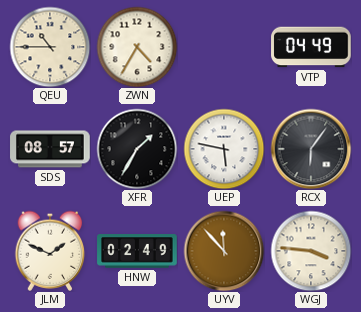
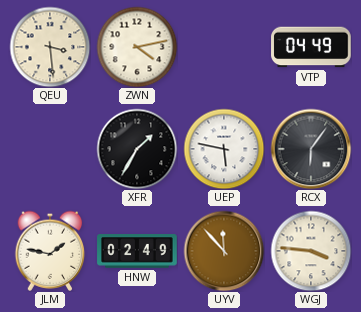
QEU: 10:45 -> 3:29 (50, 47)
ZWN: 4:35 -> 4:13 (137, 47)
SDS: 08:57 -> none (50, 149)
JLM: 1:49 -> 1:47 (50, 251)
